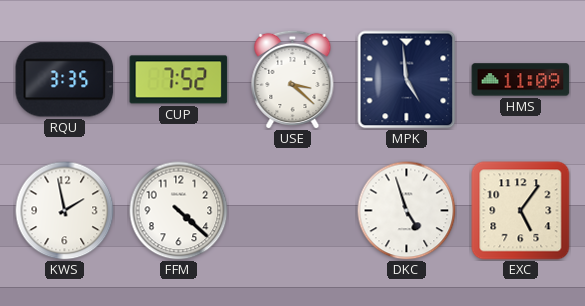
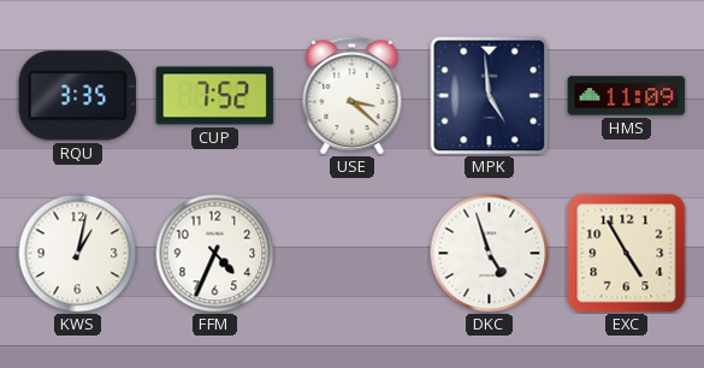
KWS: 1:58 -> 1:02 (78, 254)
FFM: 4:22 -> 4:34 (215, 254)
EXC: 5:06 -> 4:55 (627, 254)
